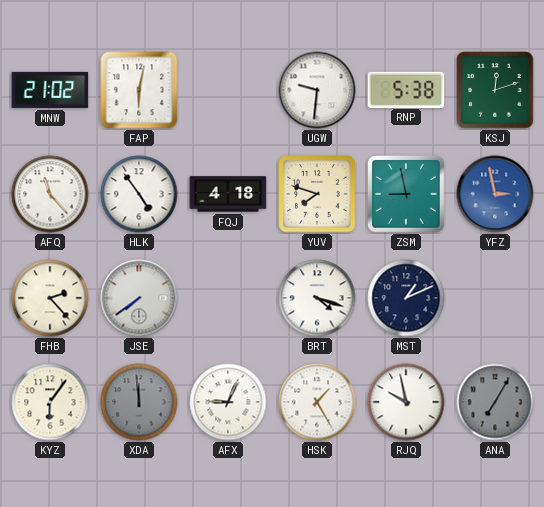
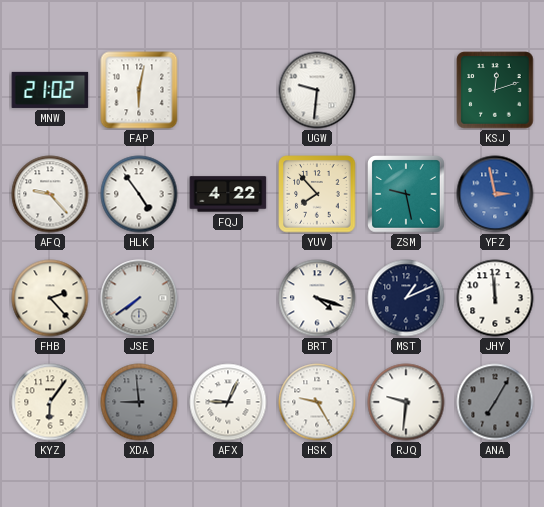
RNP: 5:38 -> none (406, 89)
AFQ: 11:23 -> 9:23 (50, 194)
FQJ: 4:18 -> 4:22 (228, 194)
YUV: 7:48 -> 7:53 (317, 194)
ZSM: 8:58 -> 9:28 (406, 194)
JHY: none -> 11:59 (495, 298)
XDA: 11:59 -> 8:59 (139, 402)
HSK: 1:25 -> 9:25 (317, 402)
RJQ: 9:58 -> 9:31 (406, 402)
